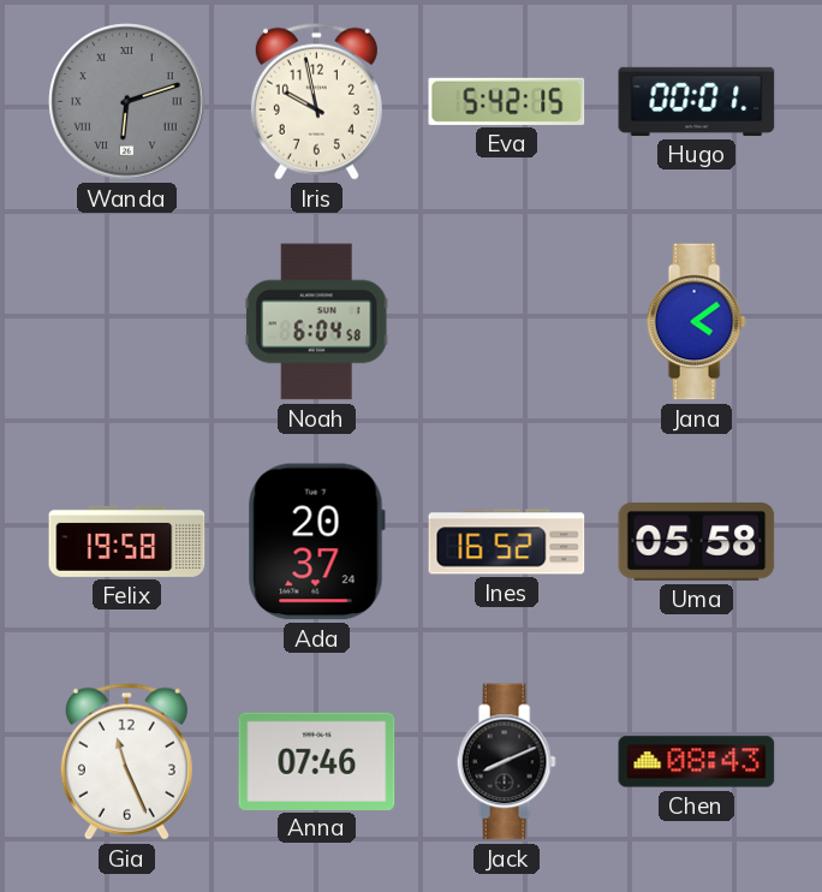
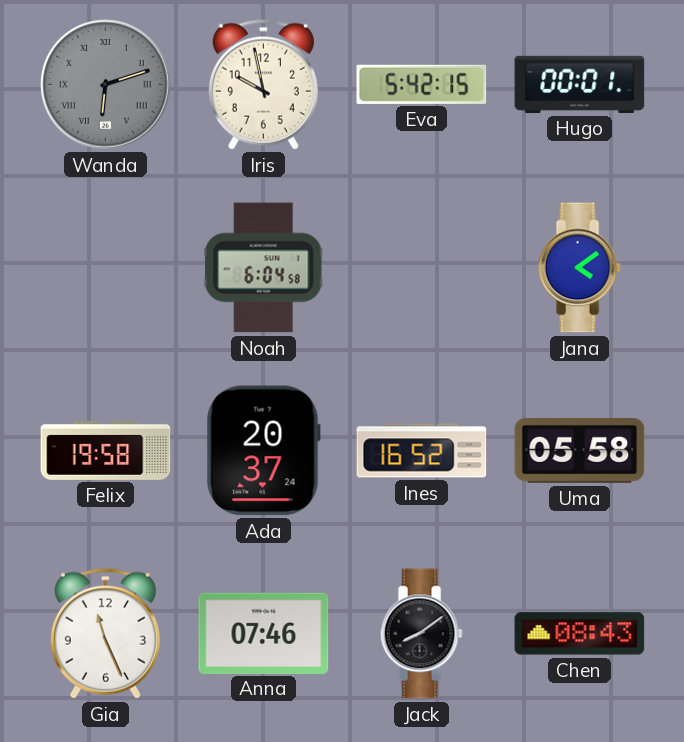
Jack: 8:11 -> 8:09 (421, 634)
